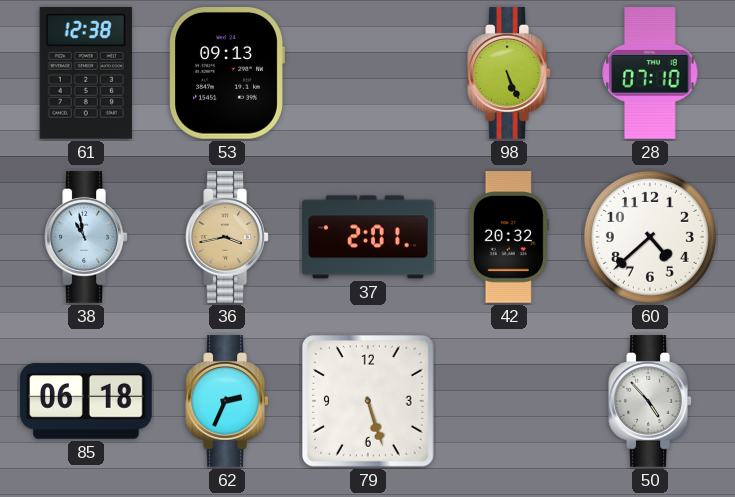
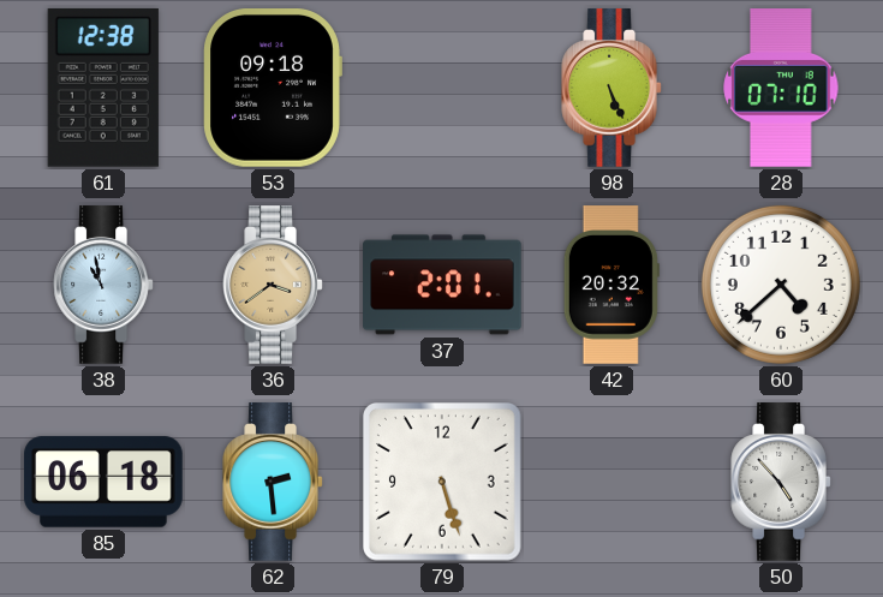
53: 09:13 -> 09:18 (273, 89)
36: 3:43 -> 3:39 (273, 285)
62: 2:34 -> 2:29 (273, 482)
